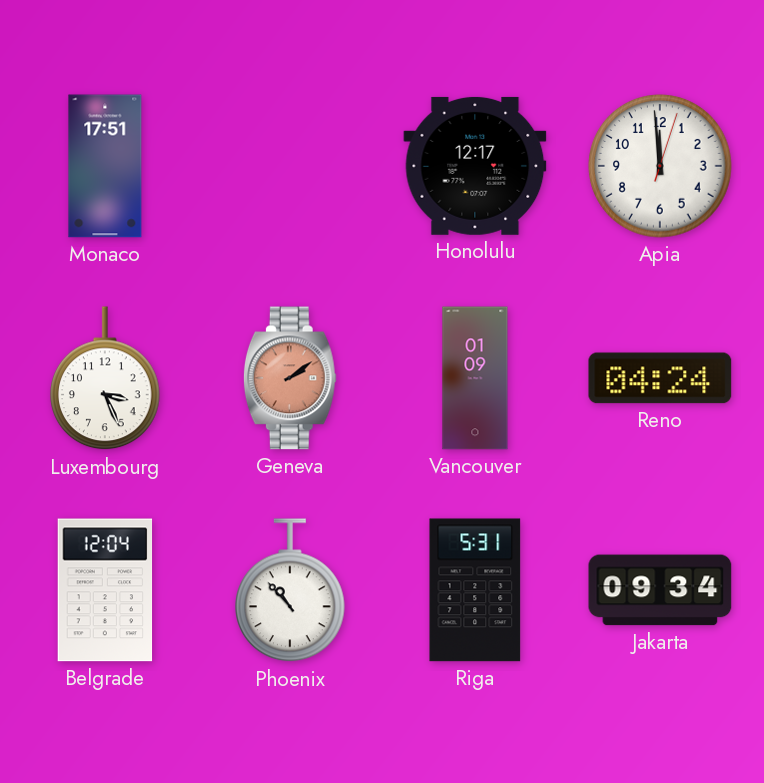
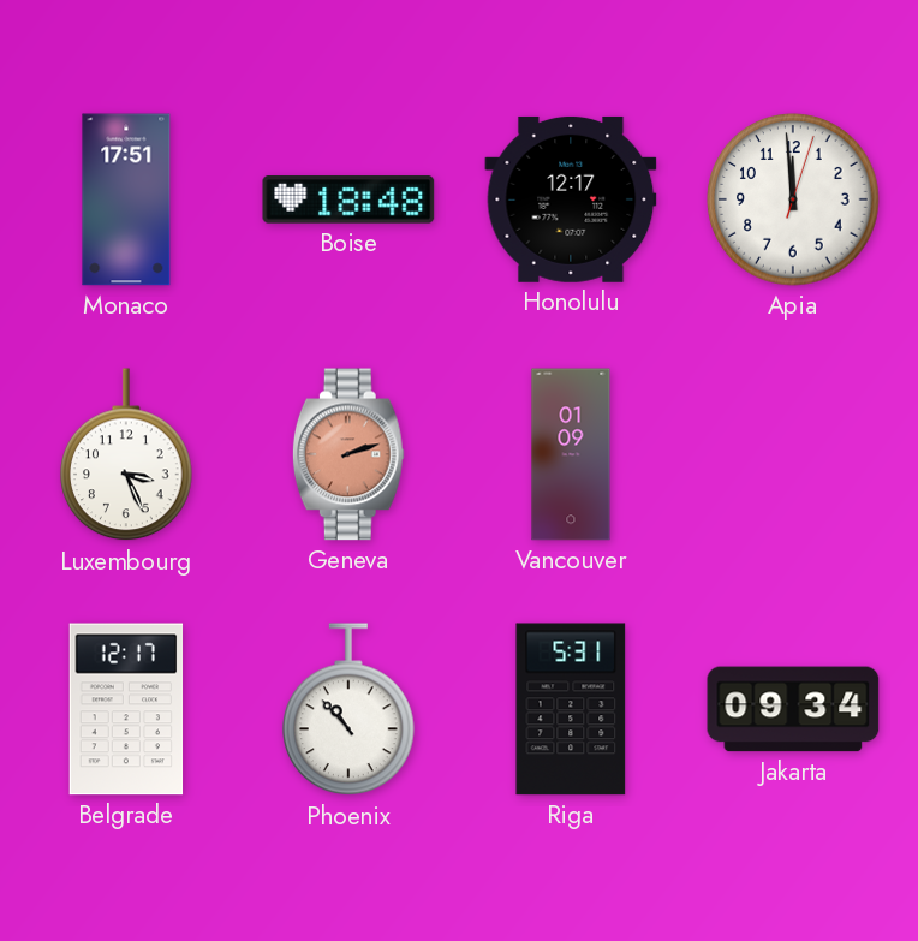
Boise: none -> 18:48 (348, 199)
Geneva: 2:09 -> 2:12 (348, 454)
Reno: 04:24 -> none (660, 378)
Belgrade: 12:04 -> 12:17 (126, 709)
